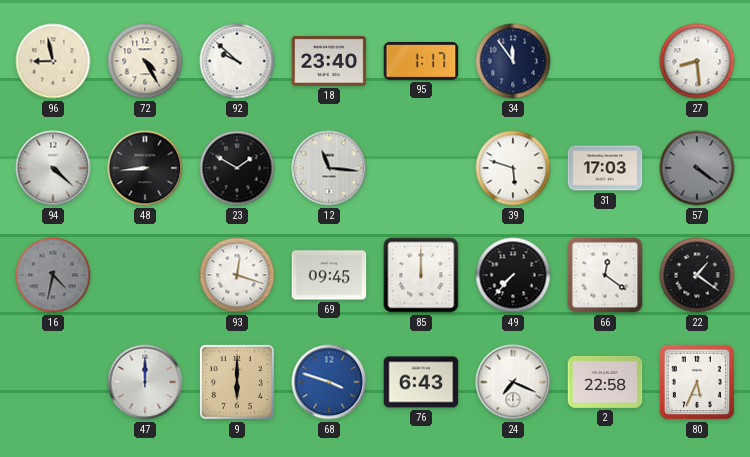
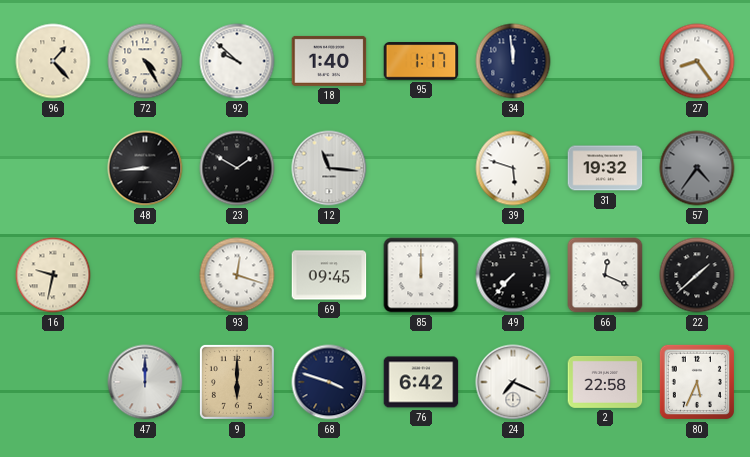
96: 8:58 -> 1:23 (53, 61)
18: 23:40 -> 1:40 (329, 61)
34: 11:54 -> 11:59 (513, 61)
27: 8:29 -> 8:24 (697, 61)
94: 4:22 -> none (53, 168)
31: 17:03 -> 19:32 (605, 168)
57: 4:21 -> 4:36 (697, 168)
16: 4:32 -> 9:32 (53, 275)
16 dial: grey -> cream (53, 275)
66: 12:21 -> 12:19 (605, 275)
22: 1:21 -> 1:38 (697, 275)
68 dial: blue -> navy (329, 382)
76: 6:43 -> 6:42 (421, 382)
